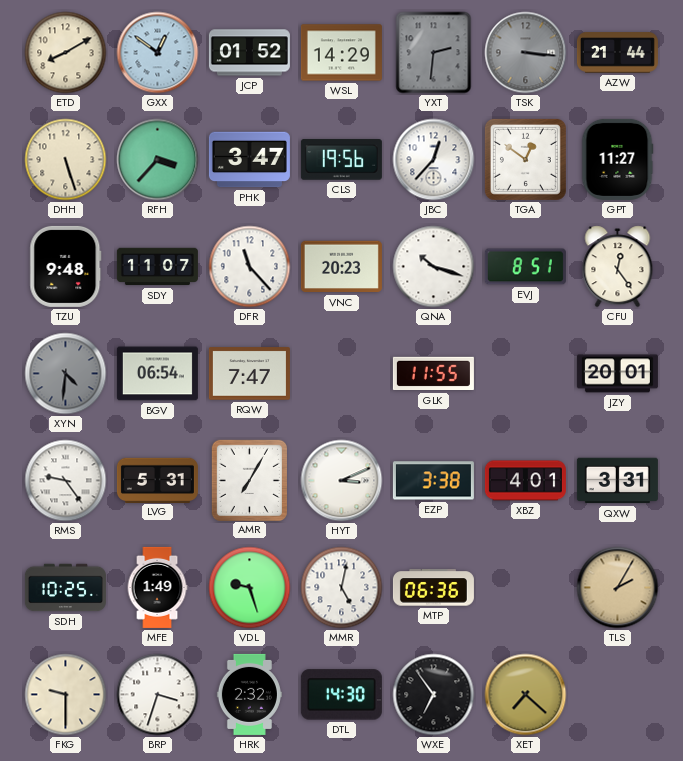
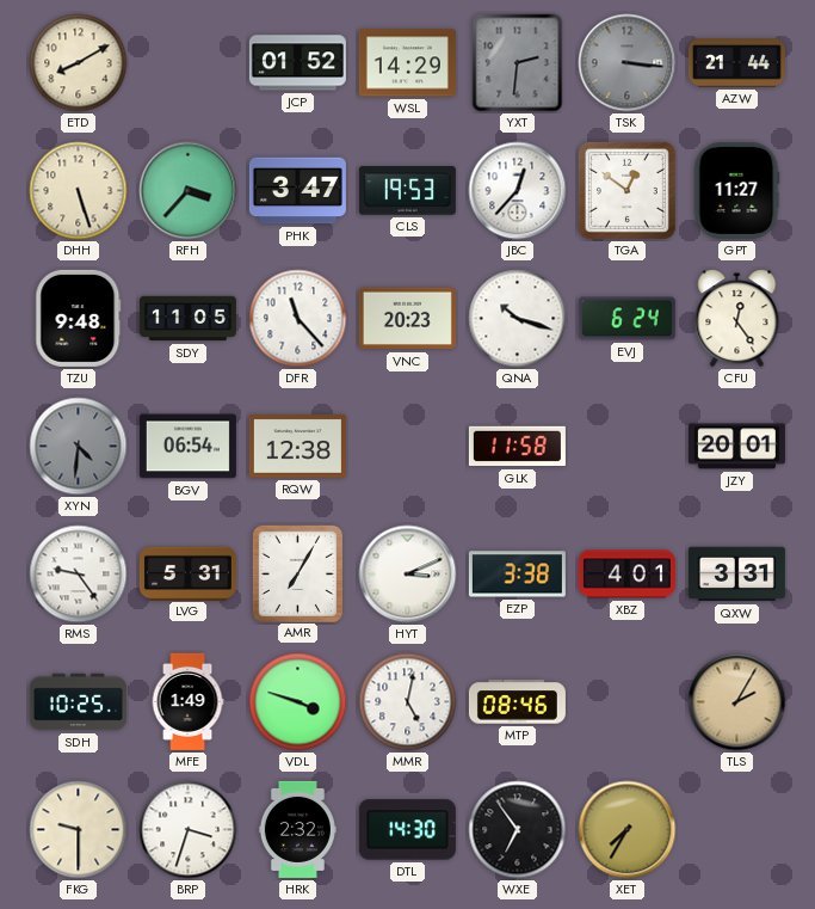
GXX: 12:51 -> none (158, 53)
CLS: 19:56 -> 19:53 (407, 191)
SDY: 11:07 -> 11:05 (187, 319)
EVJ: 8:51 -> 6:24 (626, 319)
RQW: 7:47 -> 12:38 (297, 447)
GLK: 11:55 -> 11:58 (517, 447)
VDL: 9:27 -> 3:48 (298, 702)
MTP: 06:36 -> 08:46 (517, 702)
XET: 7:22 -> 7:35 (628, 830)
